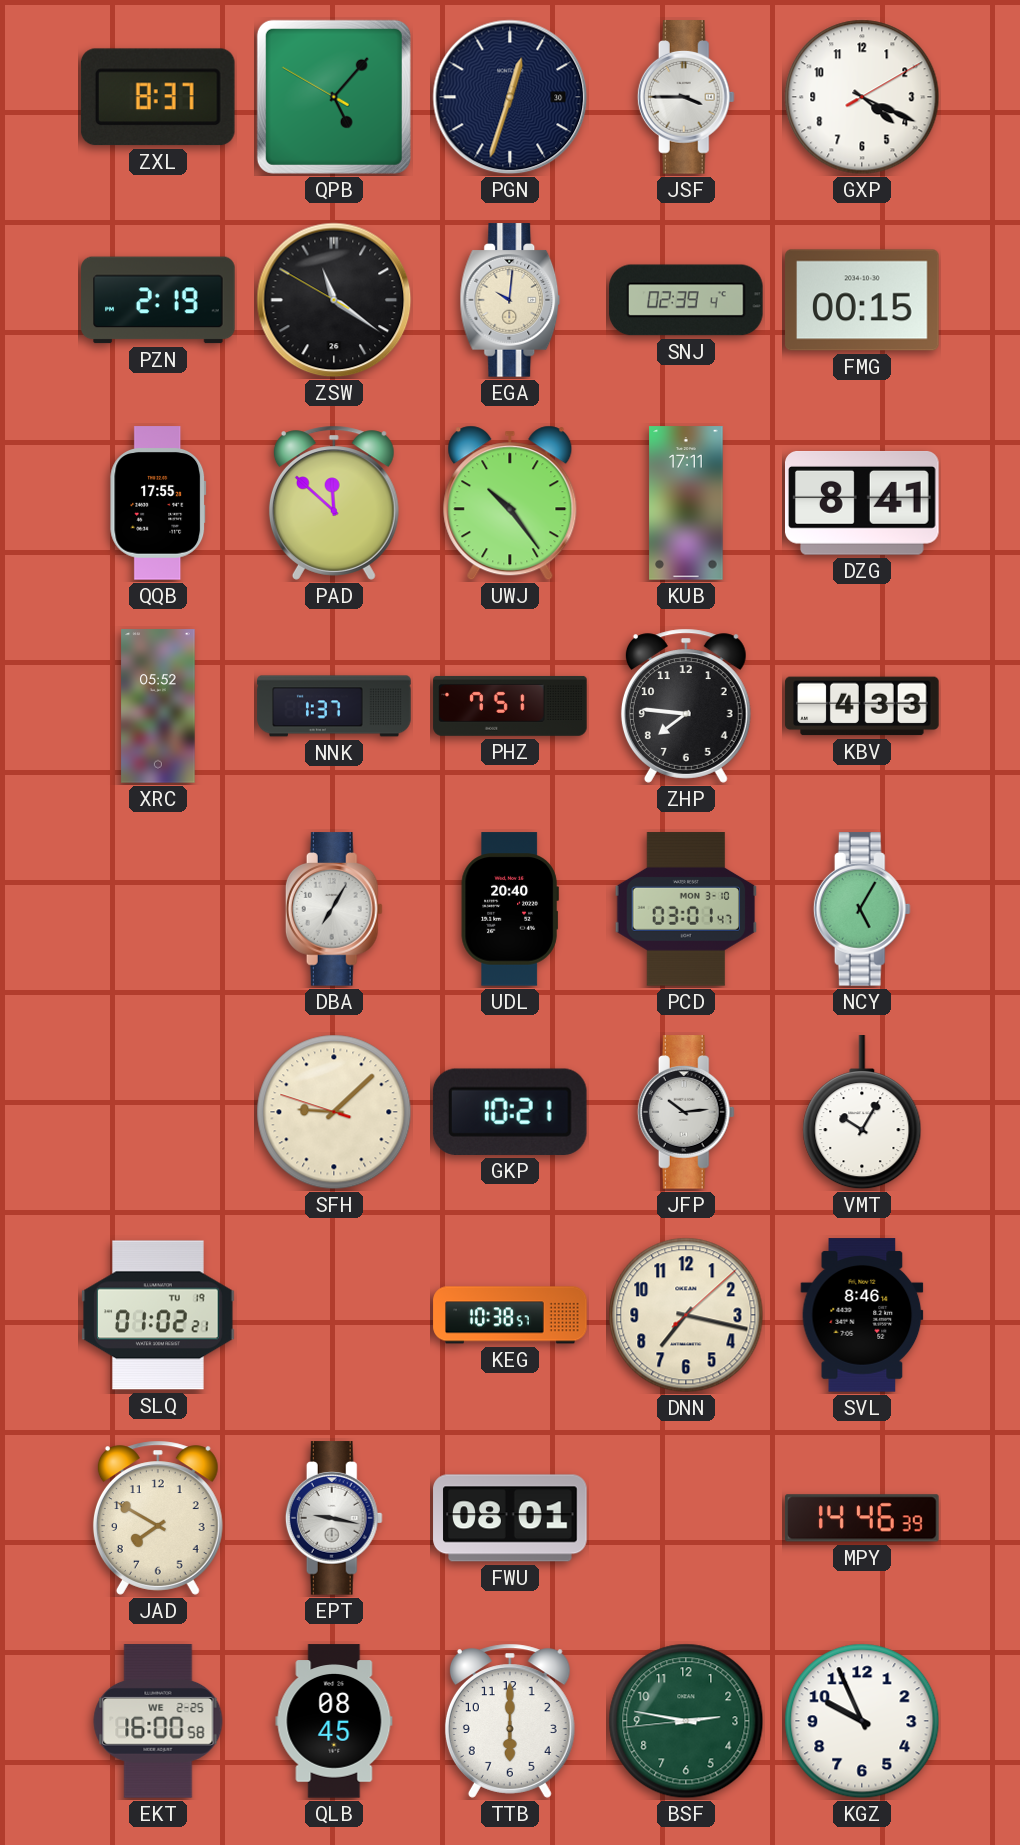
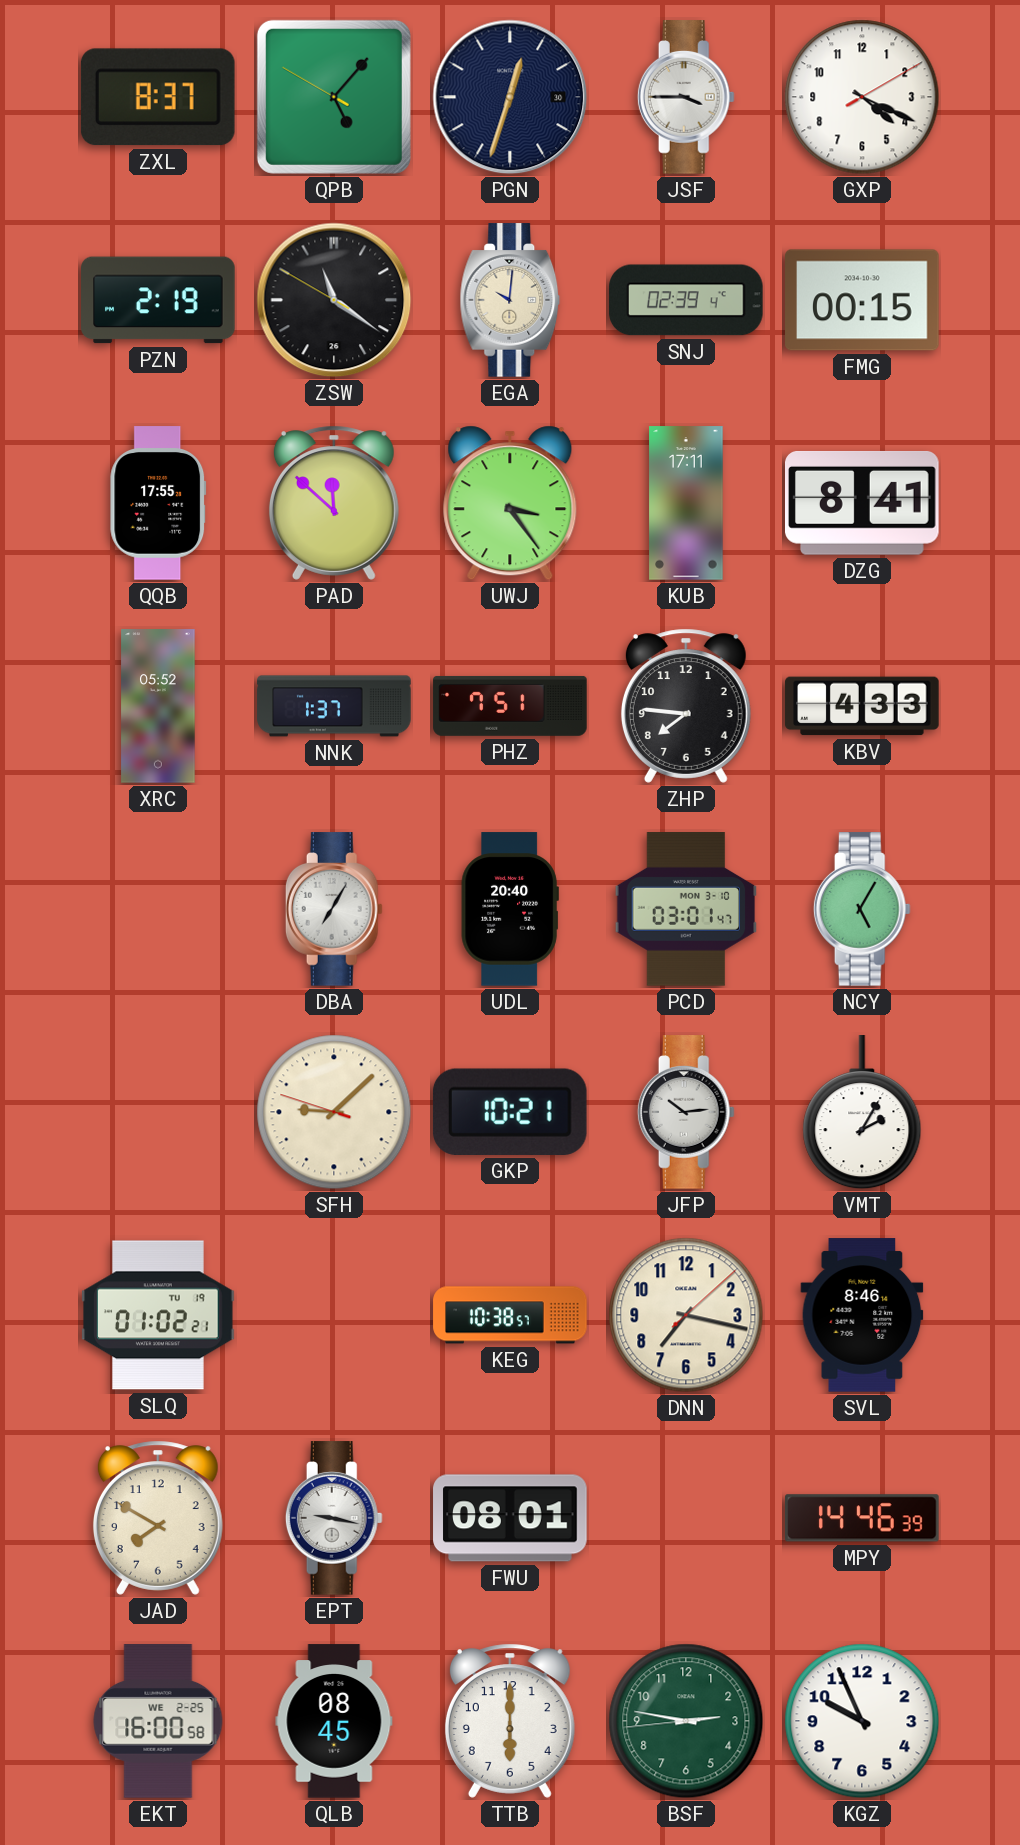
UWJ: 10:24 -> 3:24 (510, 503)
VMT: 10:05 -> 2:05 (862, 1113)
